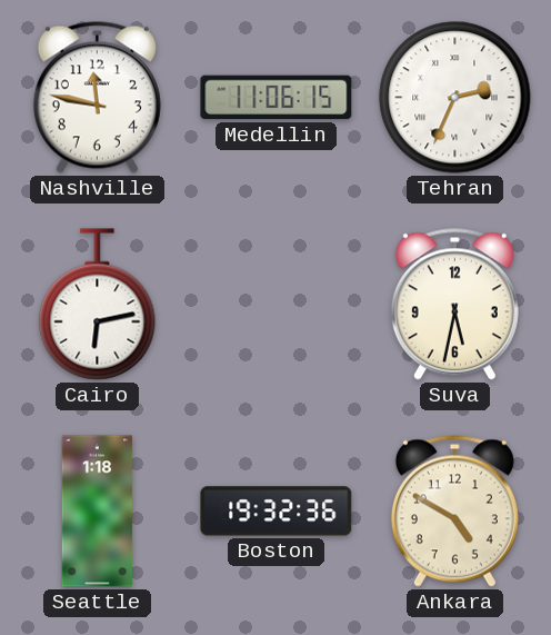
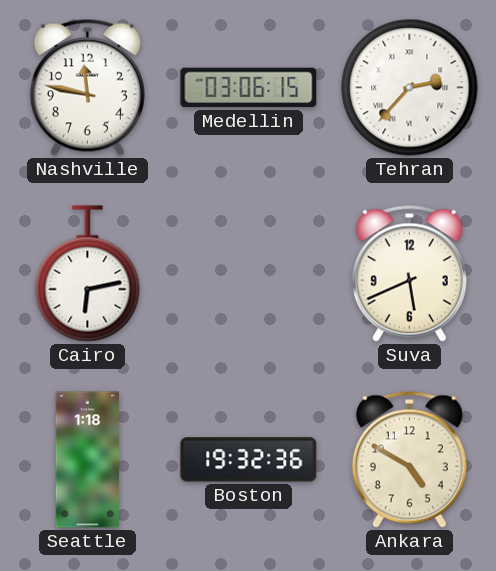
Medellin: 11:06 -> 03:06 (249, 88)
Tehran: 2:34 -> 2:37 (410, 88)
Suva: 5:32 -> 5:41 (409, 273)
